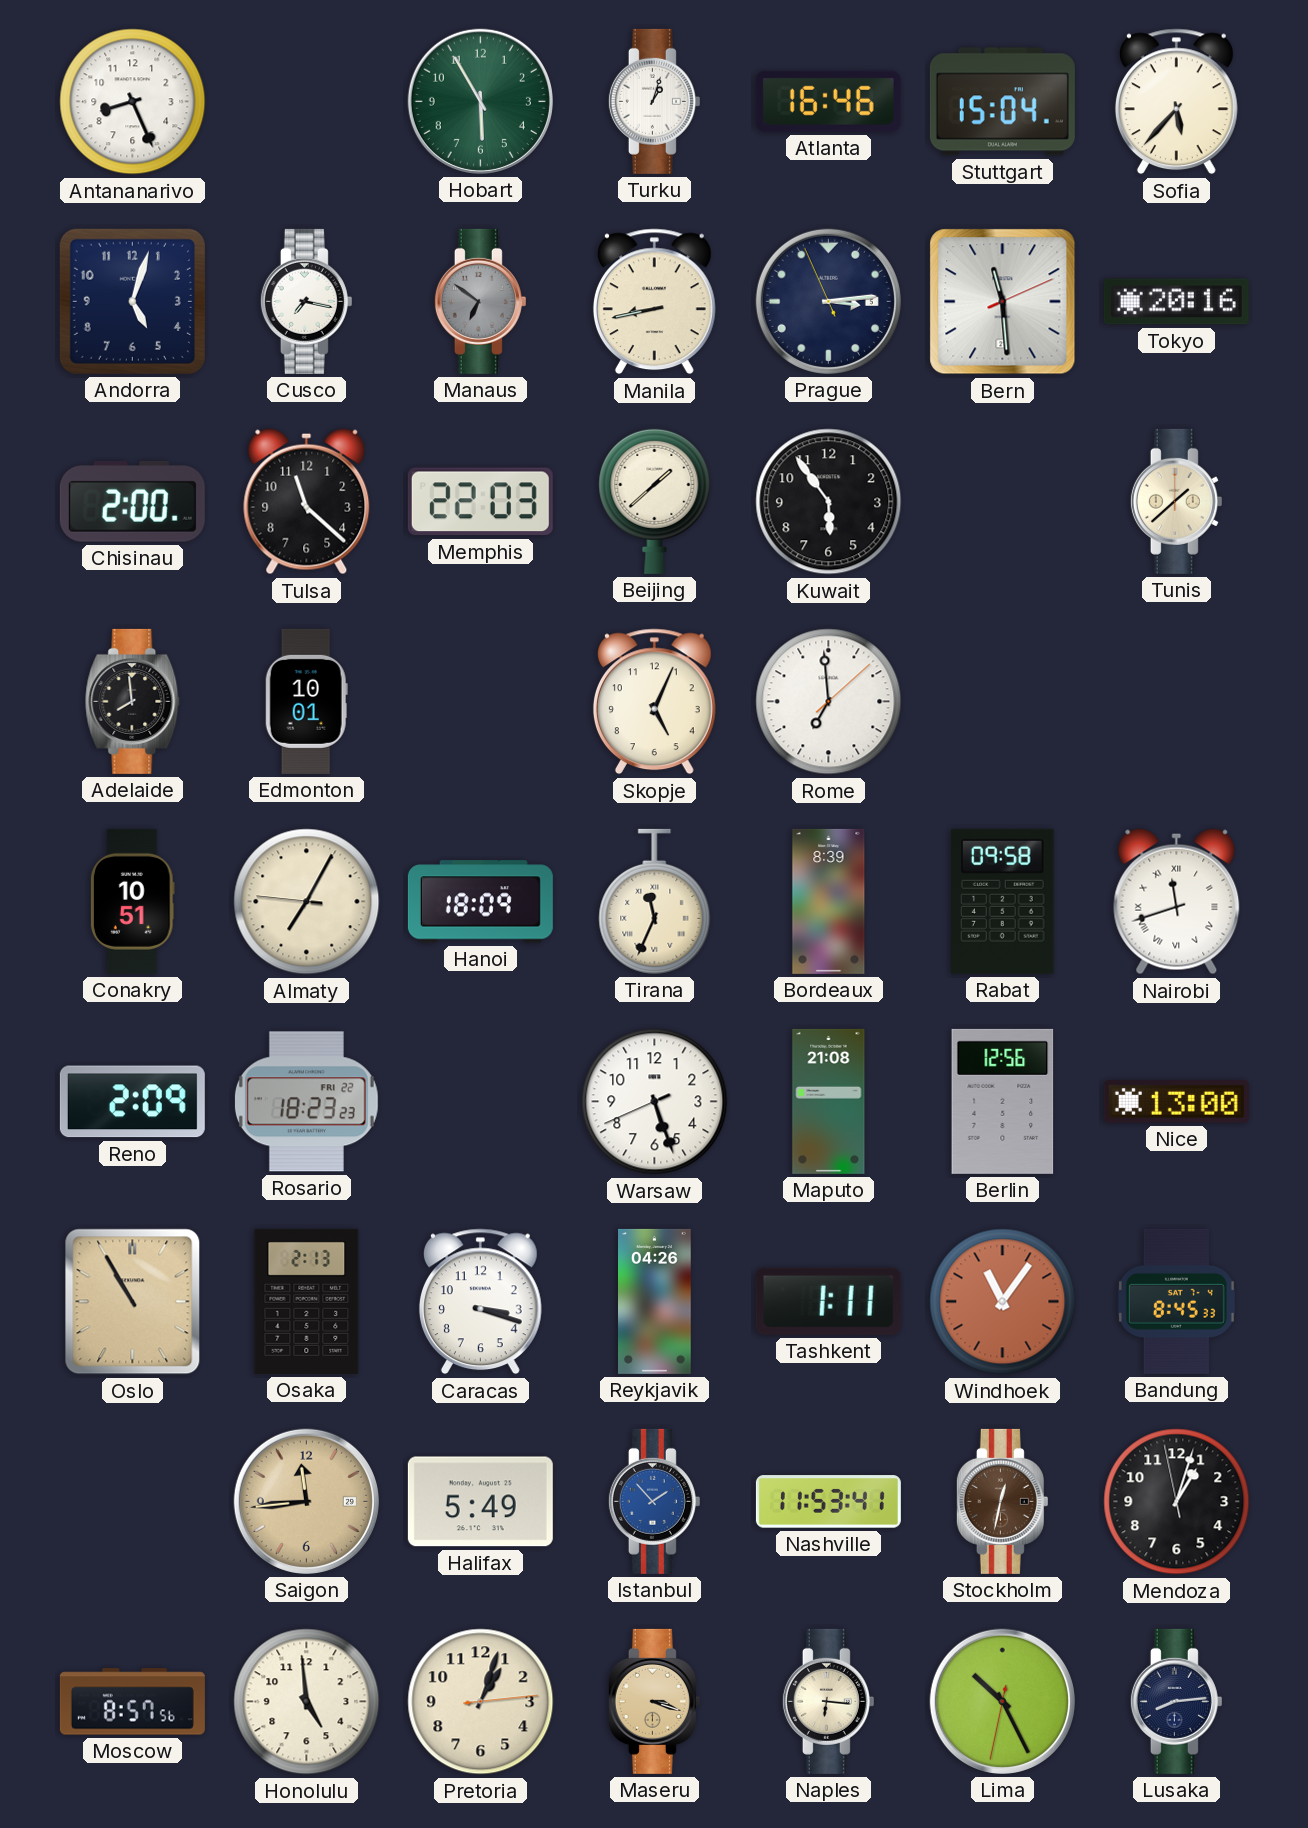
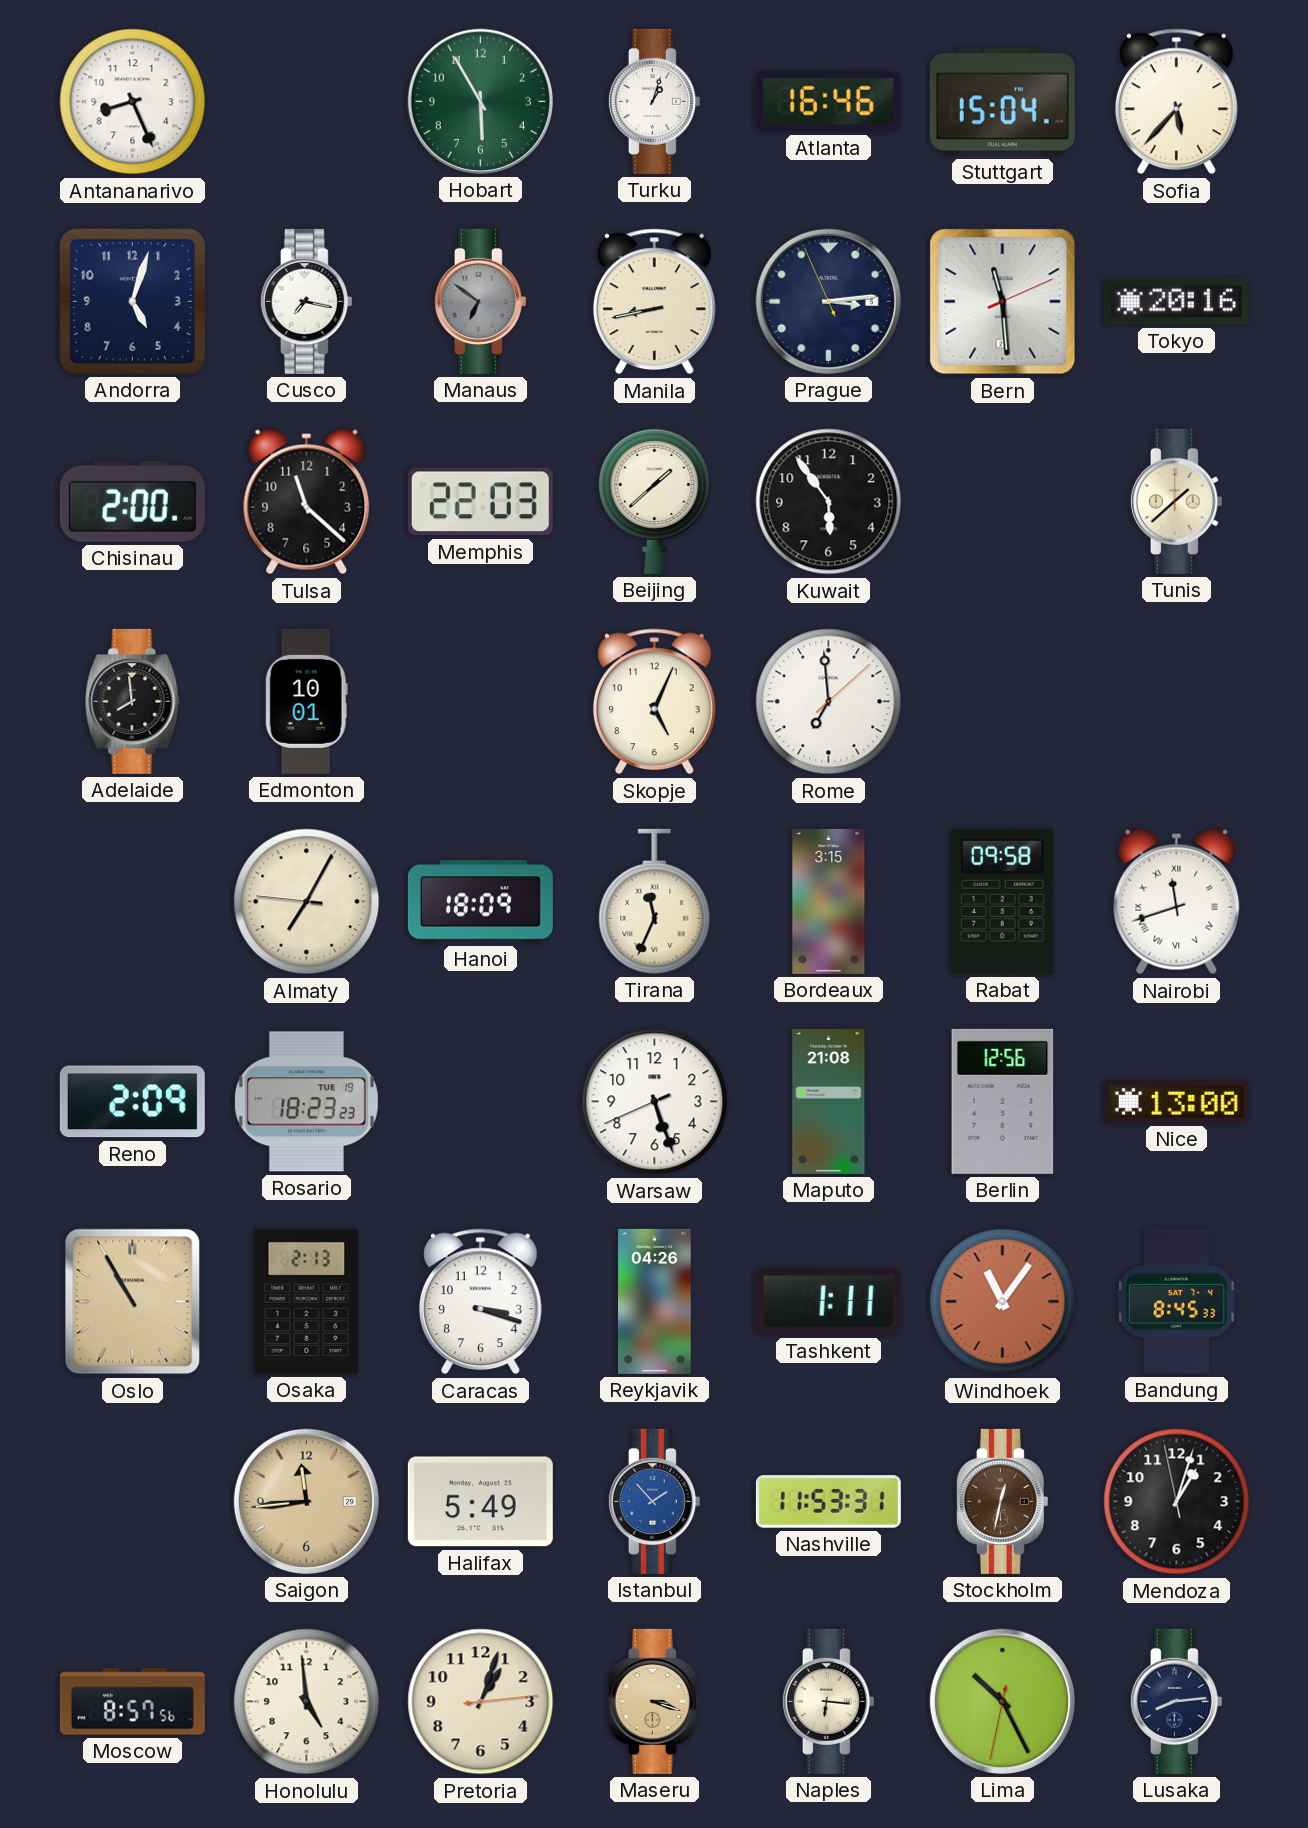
Conakry: 10:51 -> none (132, 901)
Bordeaux: 8:39 -> 3:15 (829, 901)
Rosario date: FRI 22 -> TUE 19 (306, 1102)
Nashville: 11:53:41 -> 11:53:31 (828, 1502)
